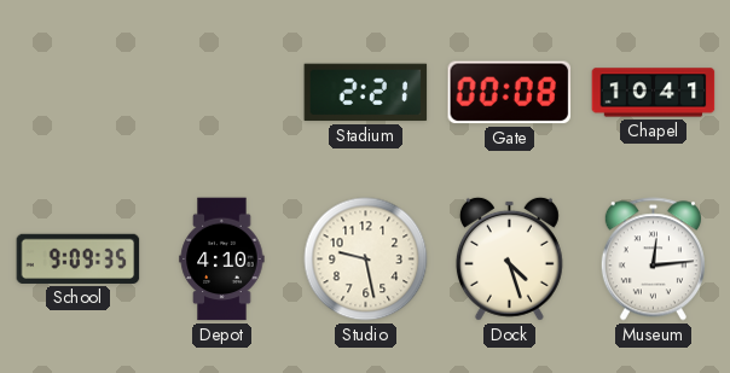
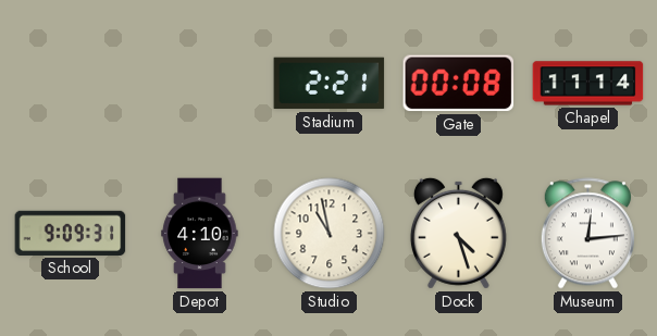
Chapel: 10:41 -> 11:14 (588, 84)
School: 9:09:35 -> 9:09:31 (71, 233)
Studio: 9:28 -> 10:58 (330, 234)
